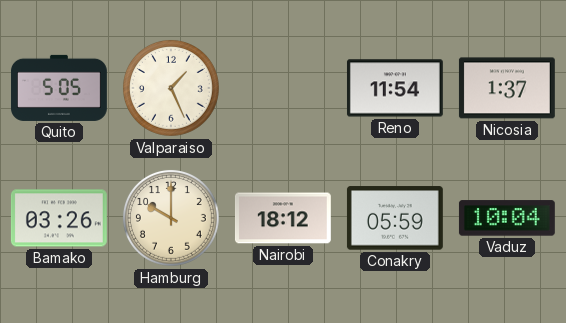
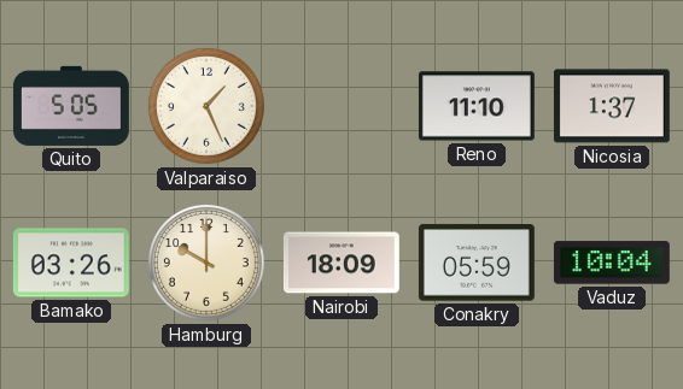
Reno: 11:54 -> 11:10 (477, 106)
Nairobi: 18:12 -> 18:09 (341, 263)
